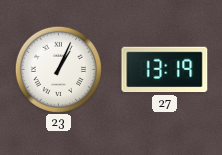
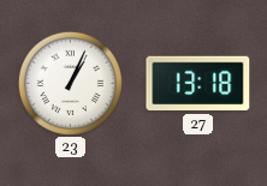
27: 13:19 -> 13:18 (198, 84)
